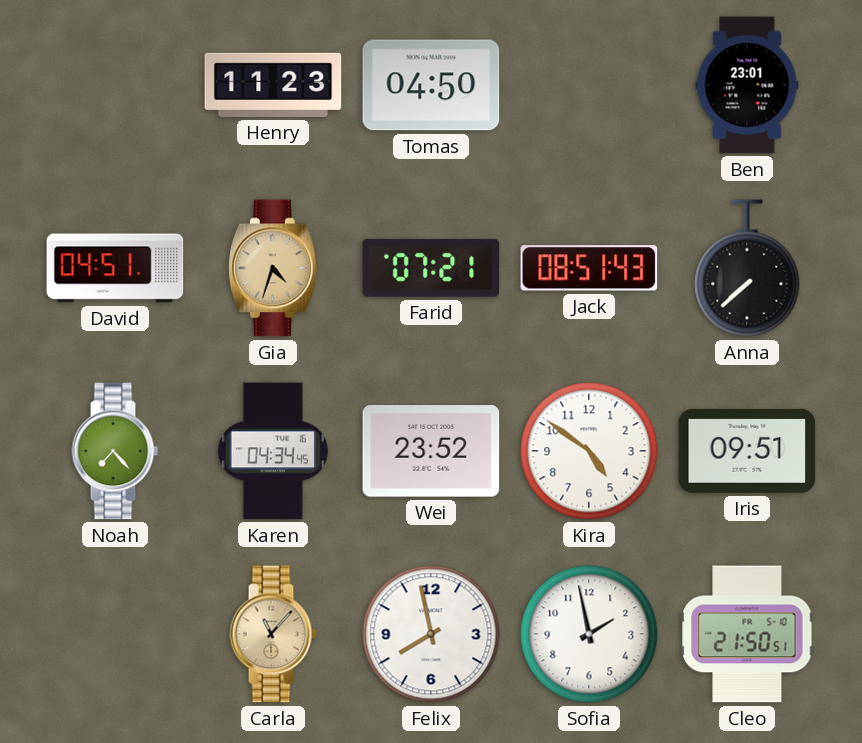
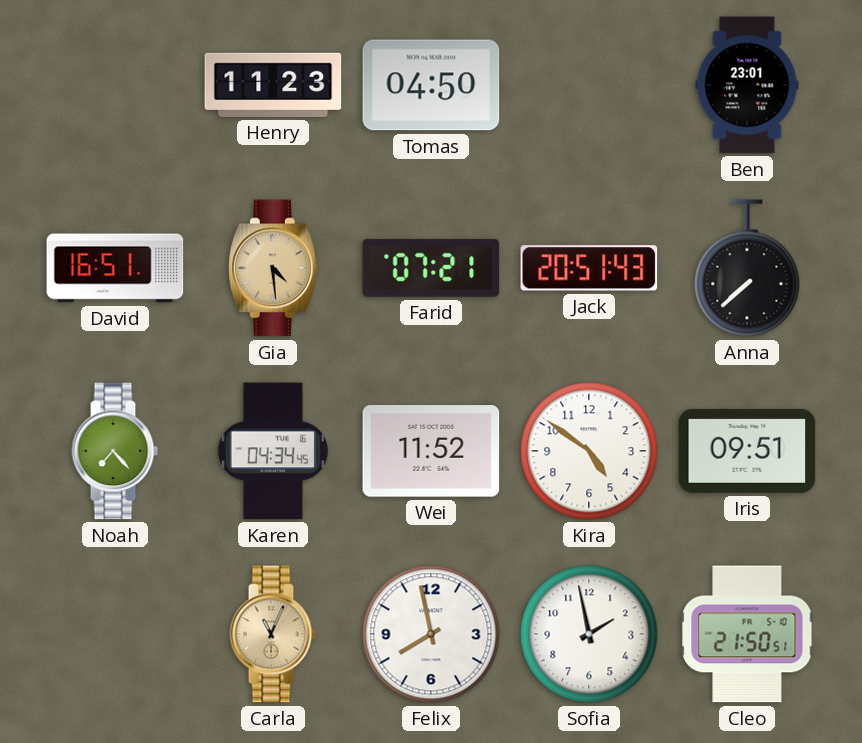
David: 04:51 -> 16:51 (115, 268)
Gia: 4:33 -> 4:29 (273, 268)
Jack: 08:51 -> 20:51 (589, 268)
Wei: 23:52 -> 11:52 (431, 451)
Carla: 11:07 -> 11:04 (273, 634)
